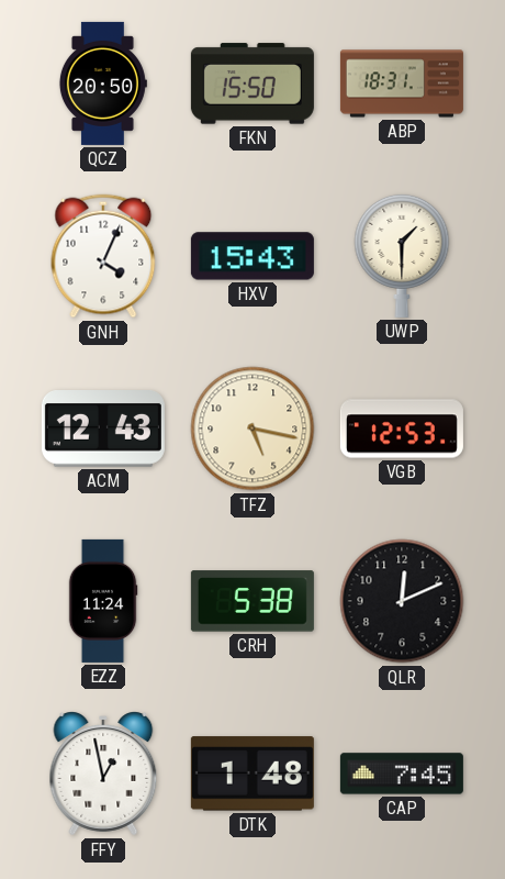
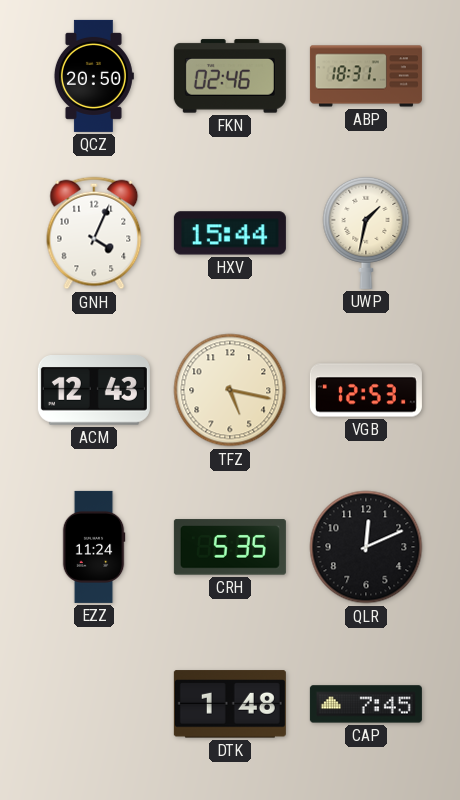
FKN: 15:50 -> 02:46 (230, 76)
HXV: 15:43 -> 15:44 (230, 233)
UWP: 1:30 -> 1:32 (366, 232)
CRH: 5:38 -> 5:35 (230, 547)
FFY: 12:58 -> none (103, 774)
